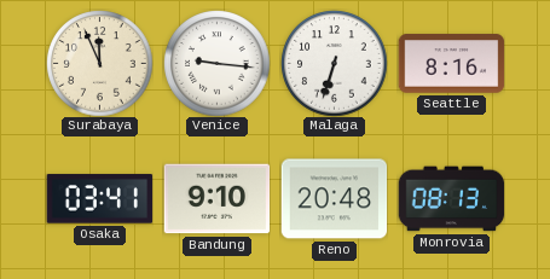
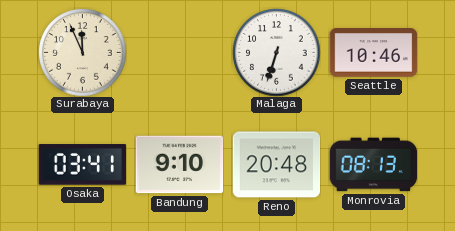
Venice: 9:16 -> none (216, 63)
Seattle: 8:16 -> 10:46 (373, 53)
